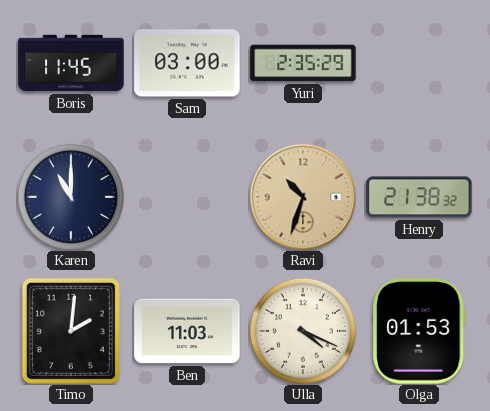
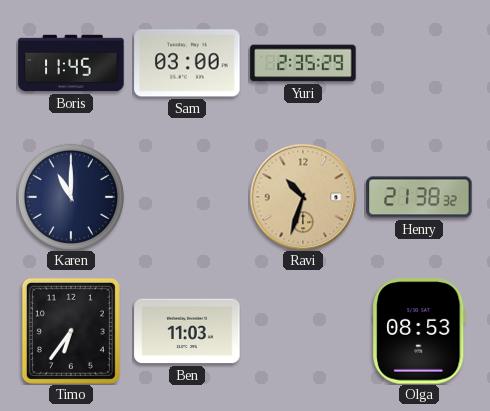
Timo: 2:01 -> 6:36 (71, 331)
Ulla: 4:19 -> none (303, 331)
Olga: 01:53 -> 08:53 (419, 331)
